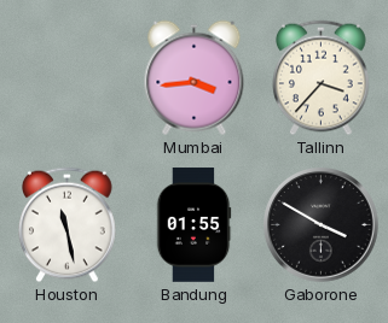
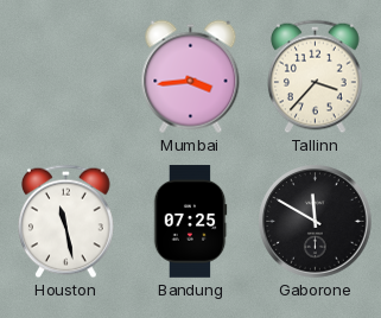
Bandung: 01:55 -> 07:25 (190, 222)
Gaborone: 3:50 -> 11:50 (316, 222)
